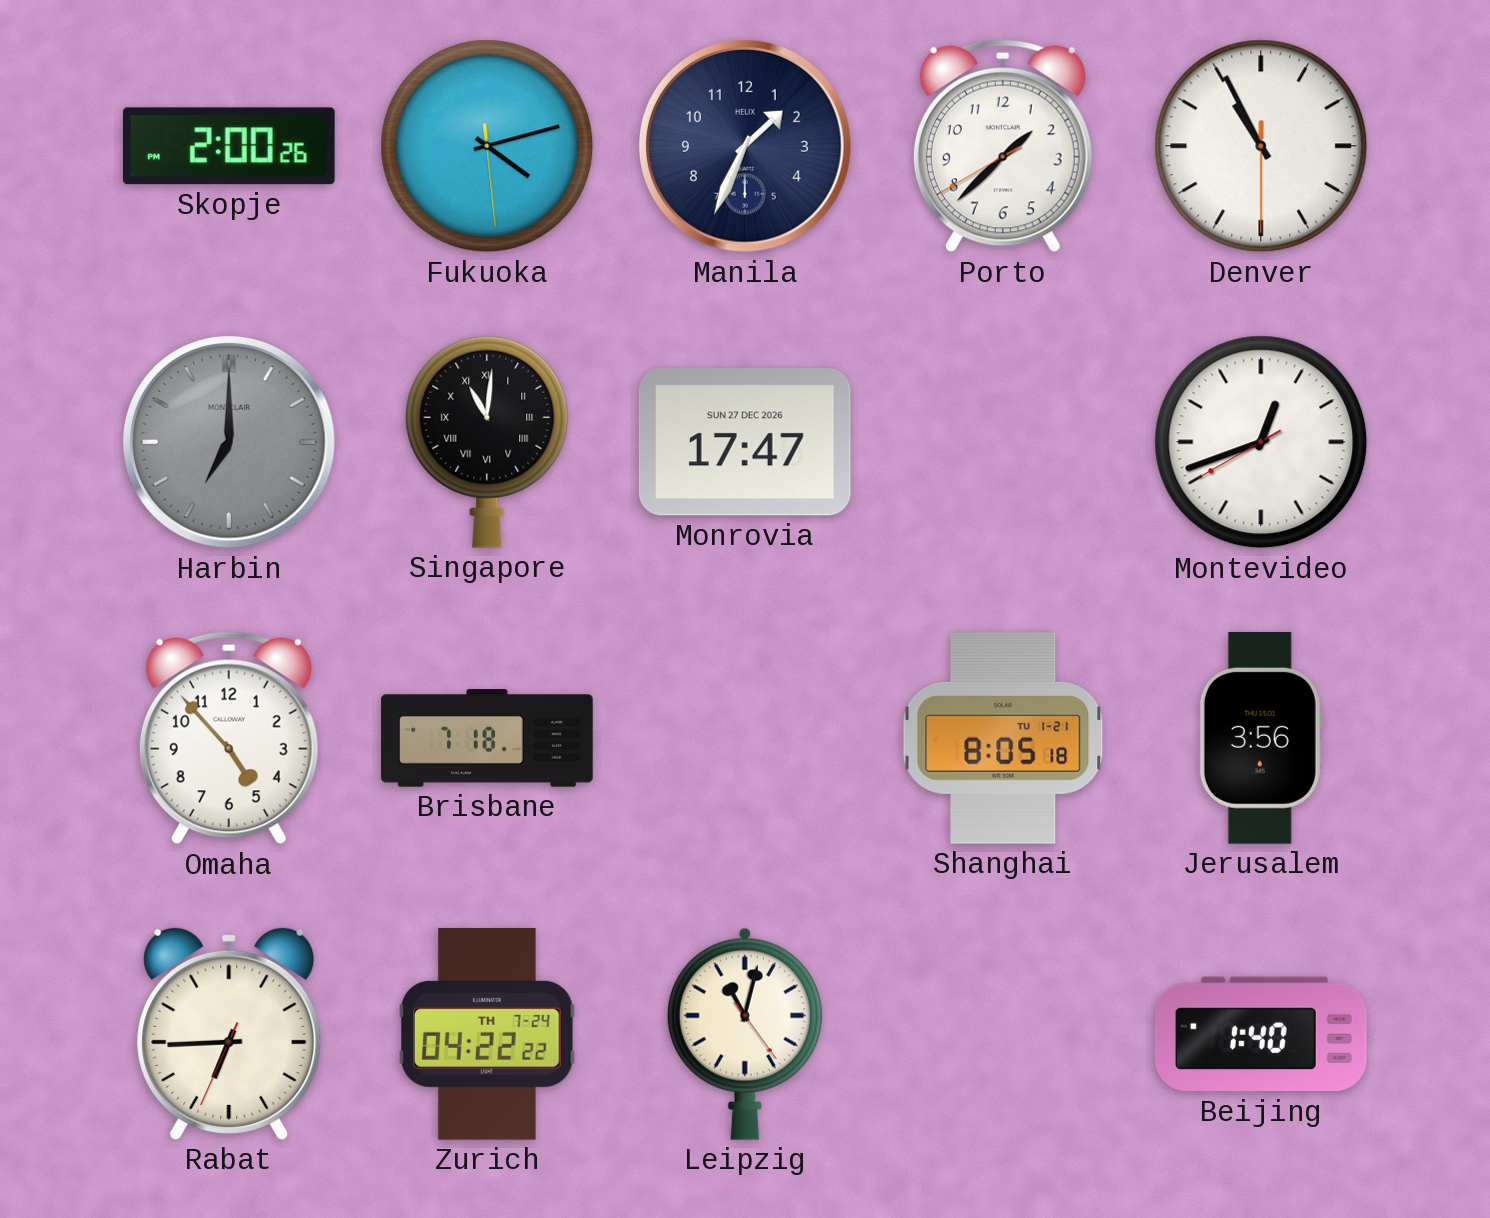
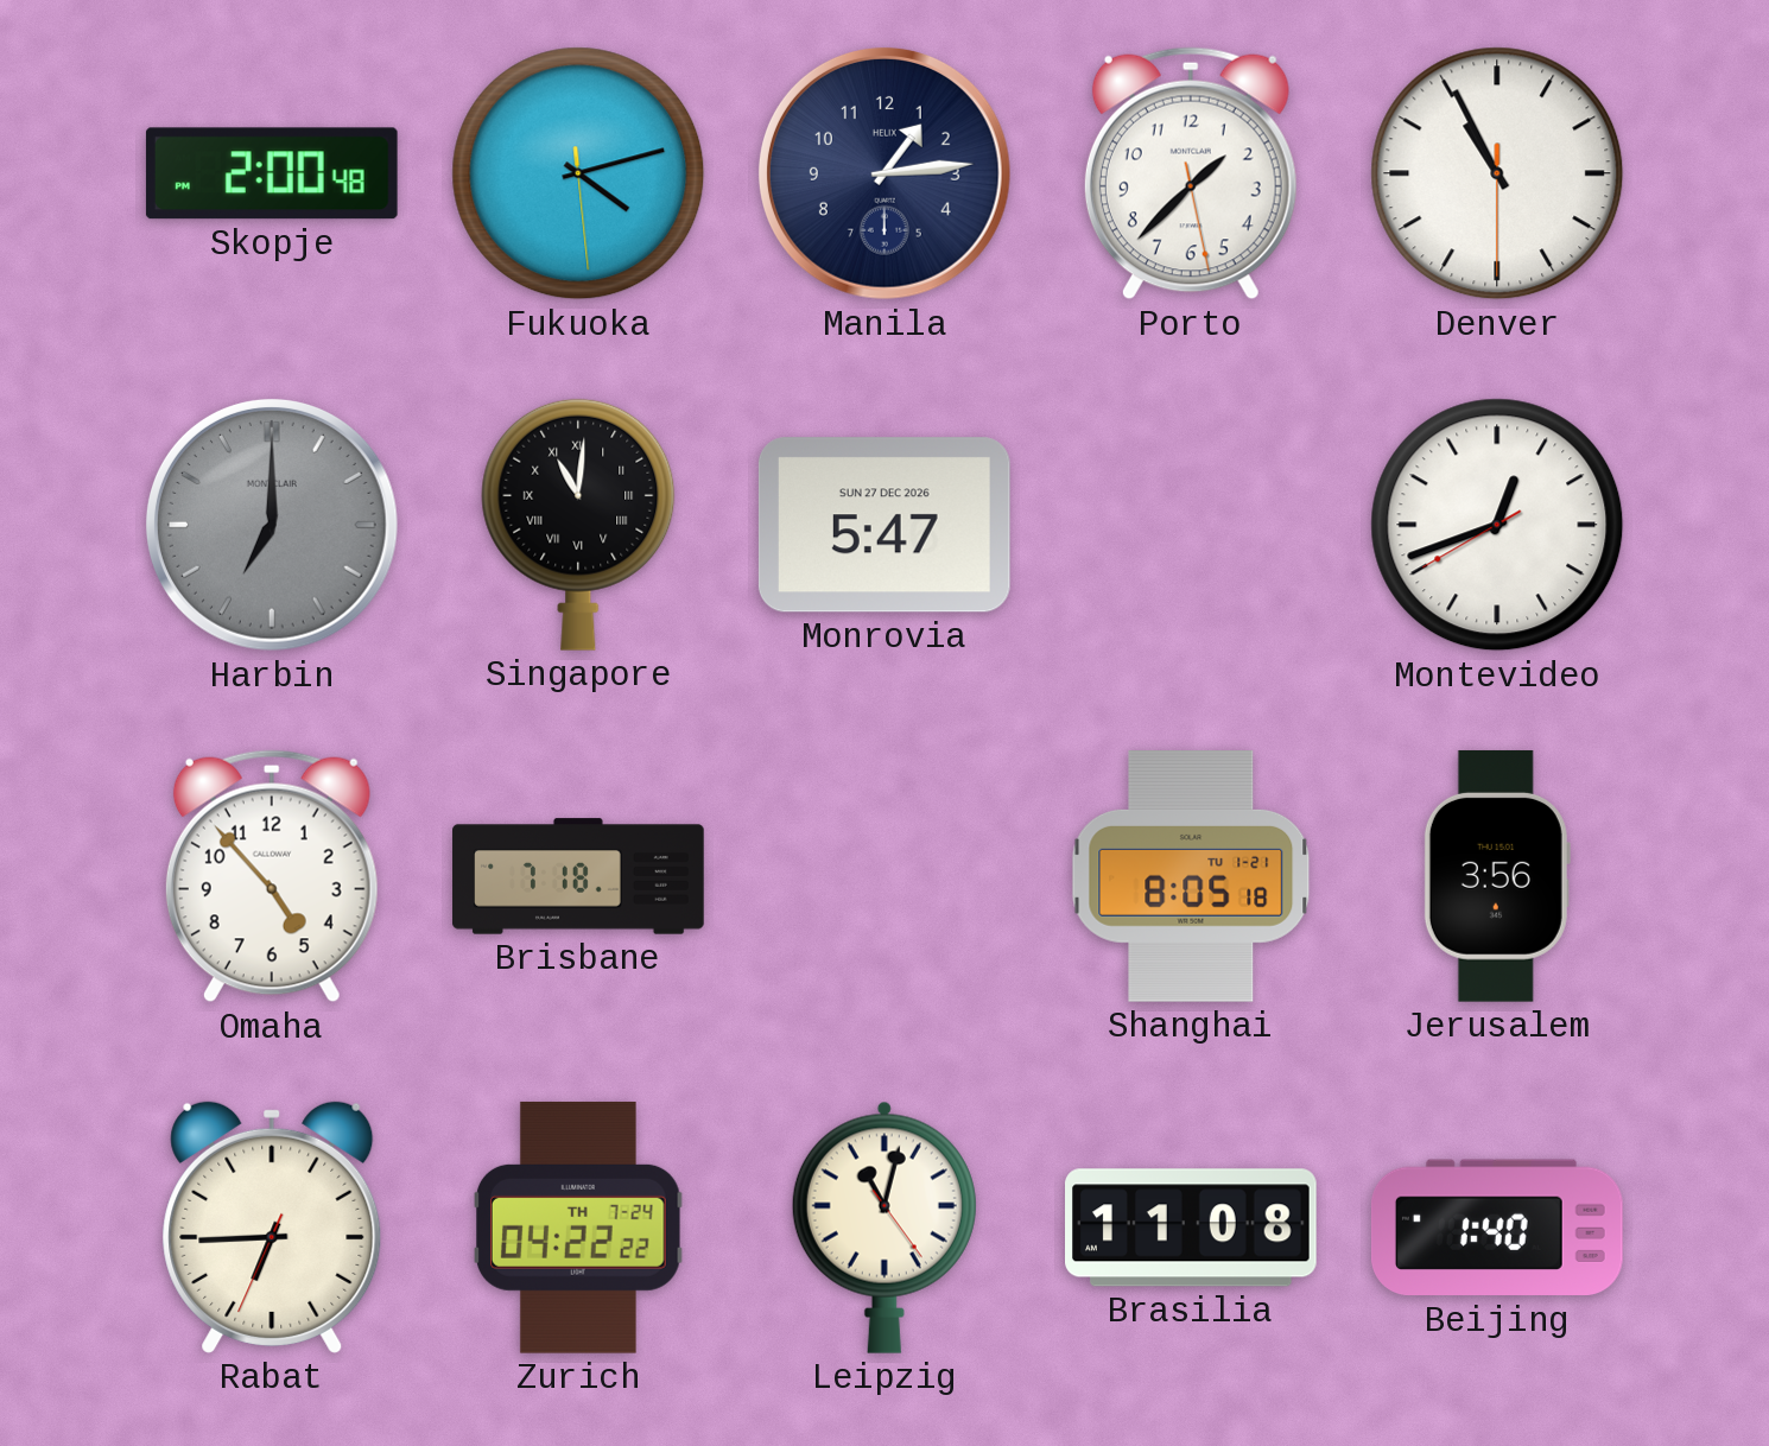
Skopje: 2:00:26 -> 2:00:48 (272, 173)
Manila: 1:34 -> 1:14 (884, 173)
Porto: 1:37:40 -> 1:37:28 (1191, 173)
Monrovia: 17:47 -> 5:47 (884, 525)
Brasilia: none -> 11:08 (1192, 1228)
